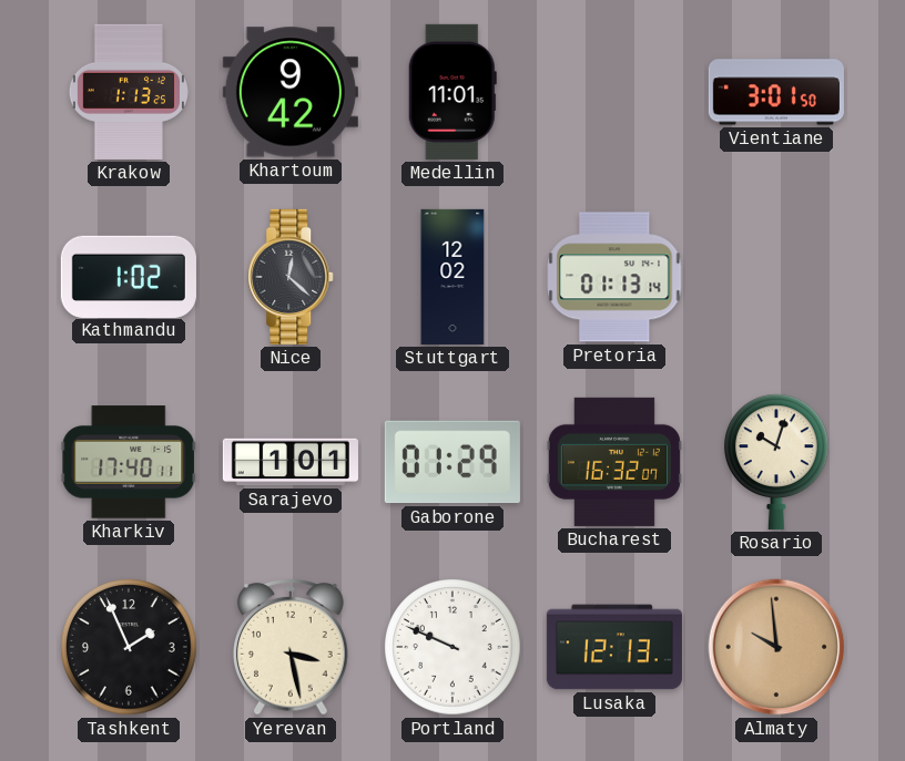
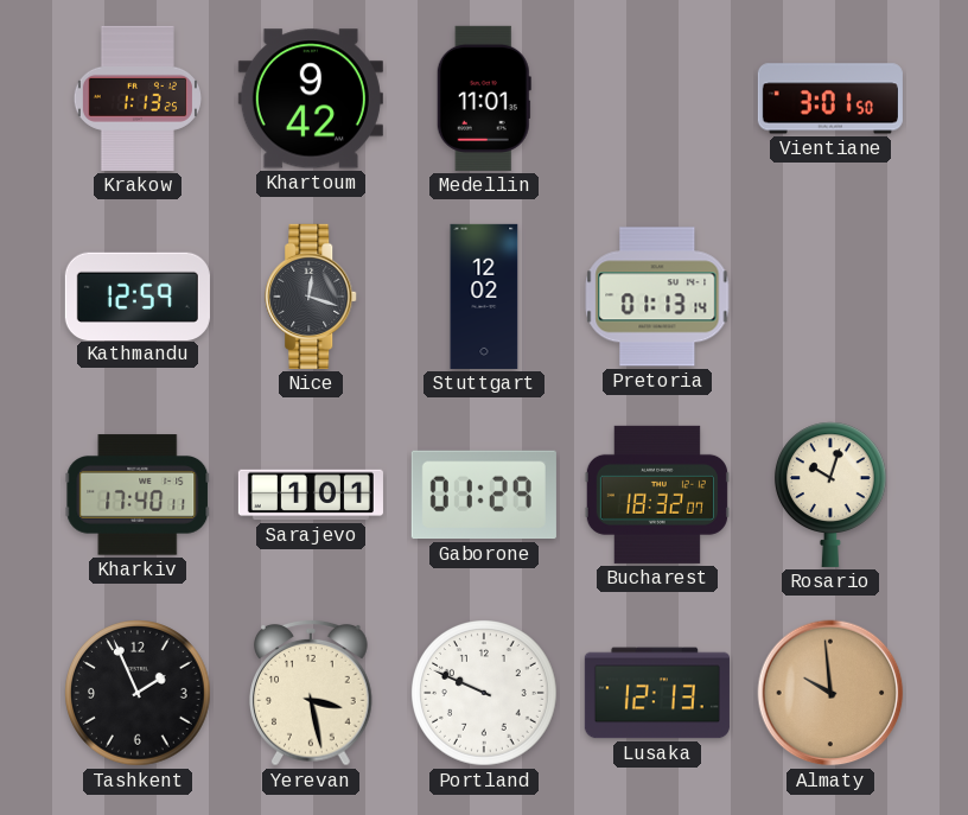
Kathmandu: 1:02 -> 12:59 (138, 295)
Nice: 12:22 -> 12:18 (312, 297)
Bucharest: 16:32 -> 18:32 (657, 495)
